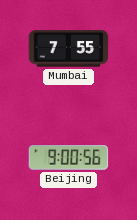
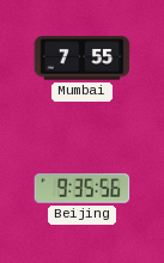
Beijing: 9:00 -> 9:35 (83, 189)
